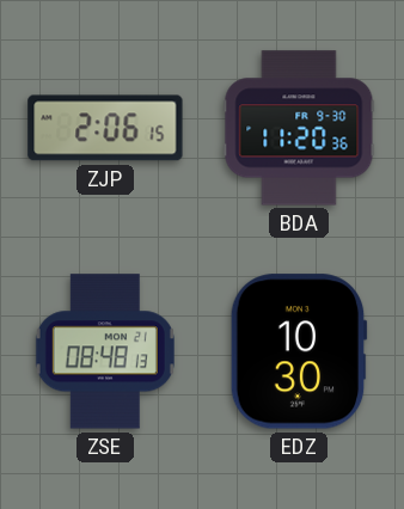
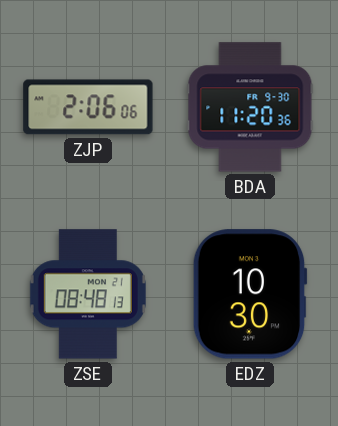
ZJP: 2:06:15 -> 2:06:06 (88, 107)
